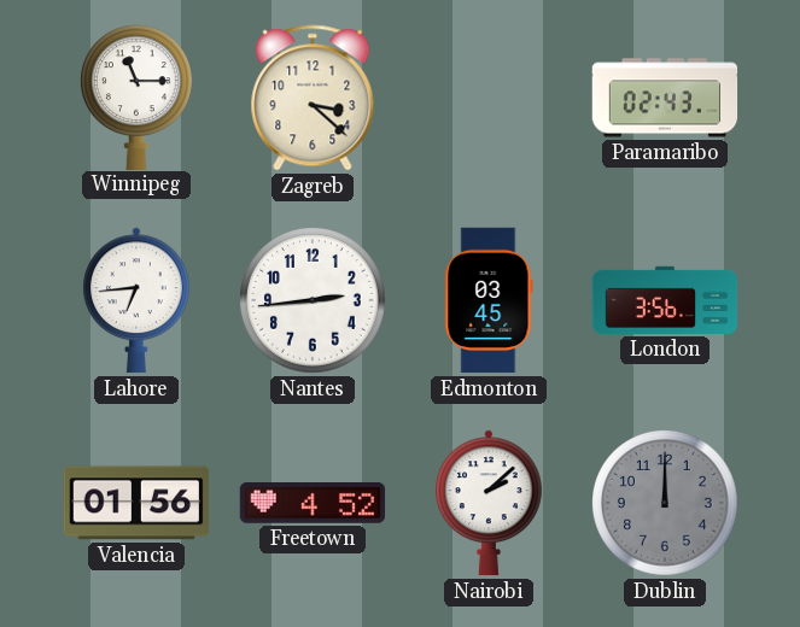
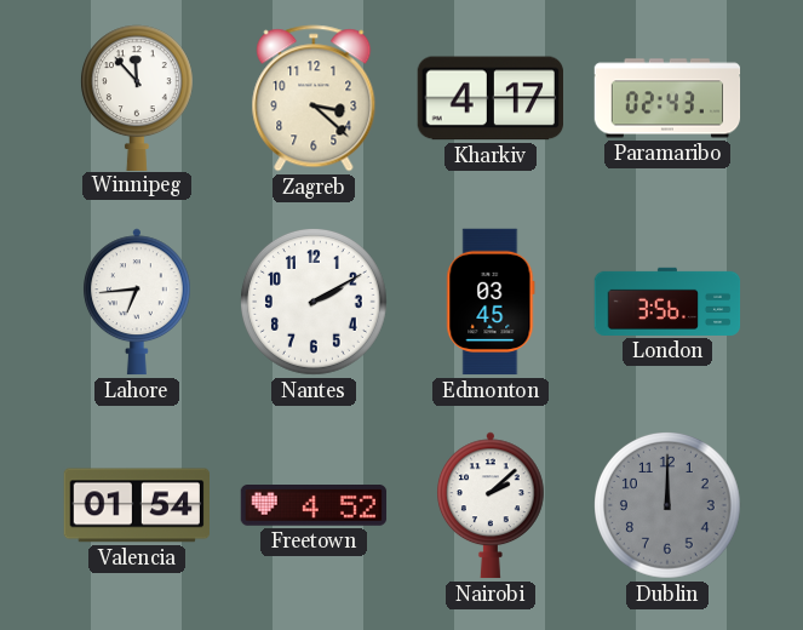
Winnipeg: 11:15 -> 11:53 (137, 97)
Kharkiv: none -> 4:17 (489, 98)
Nantes: 2:44 -> 2:10 (315, 303)
Valencia: 01:56 -> 01:54 (136, 505)
